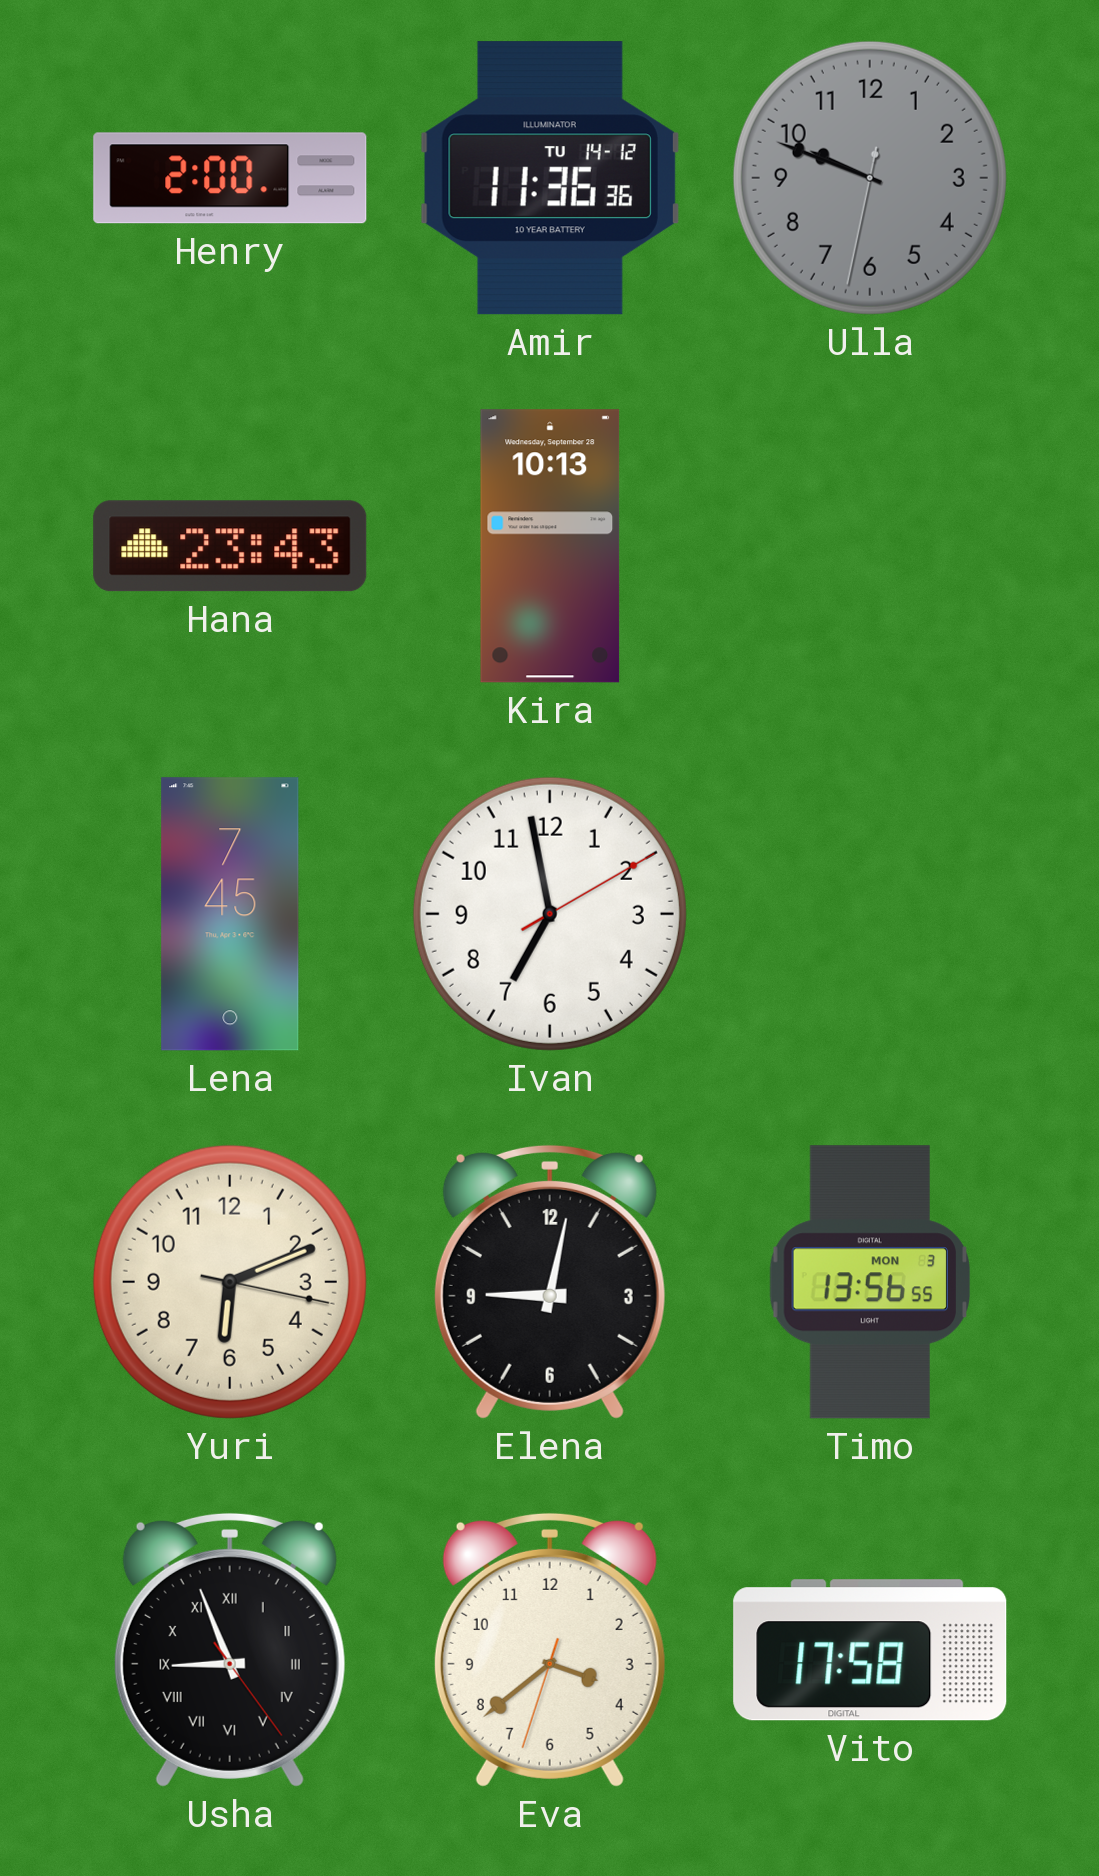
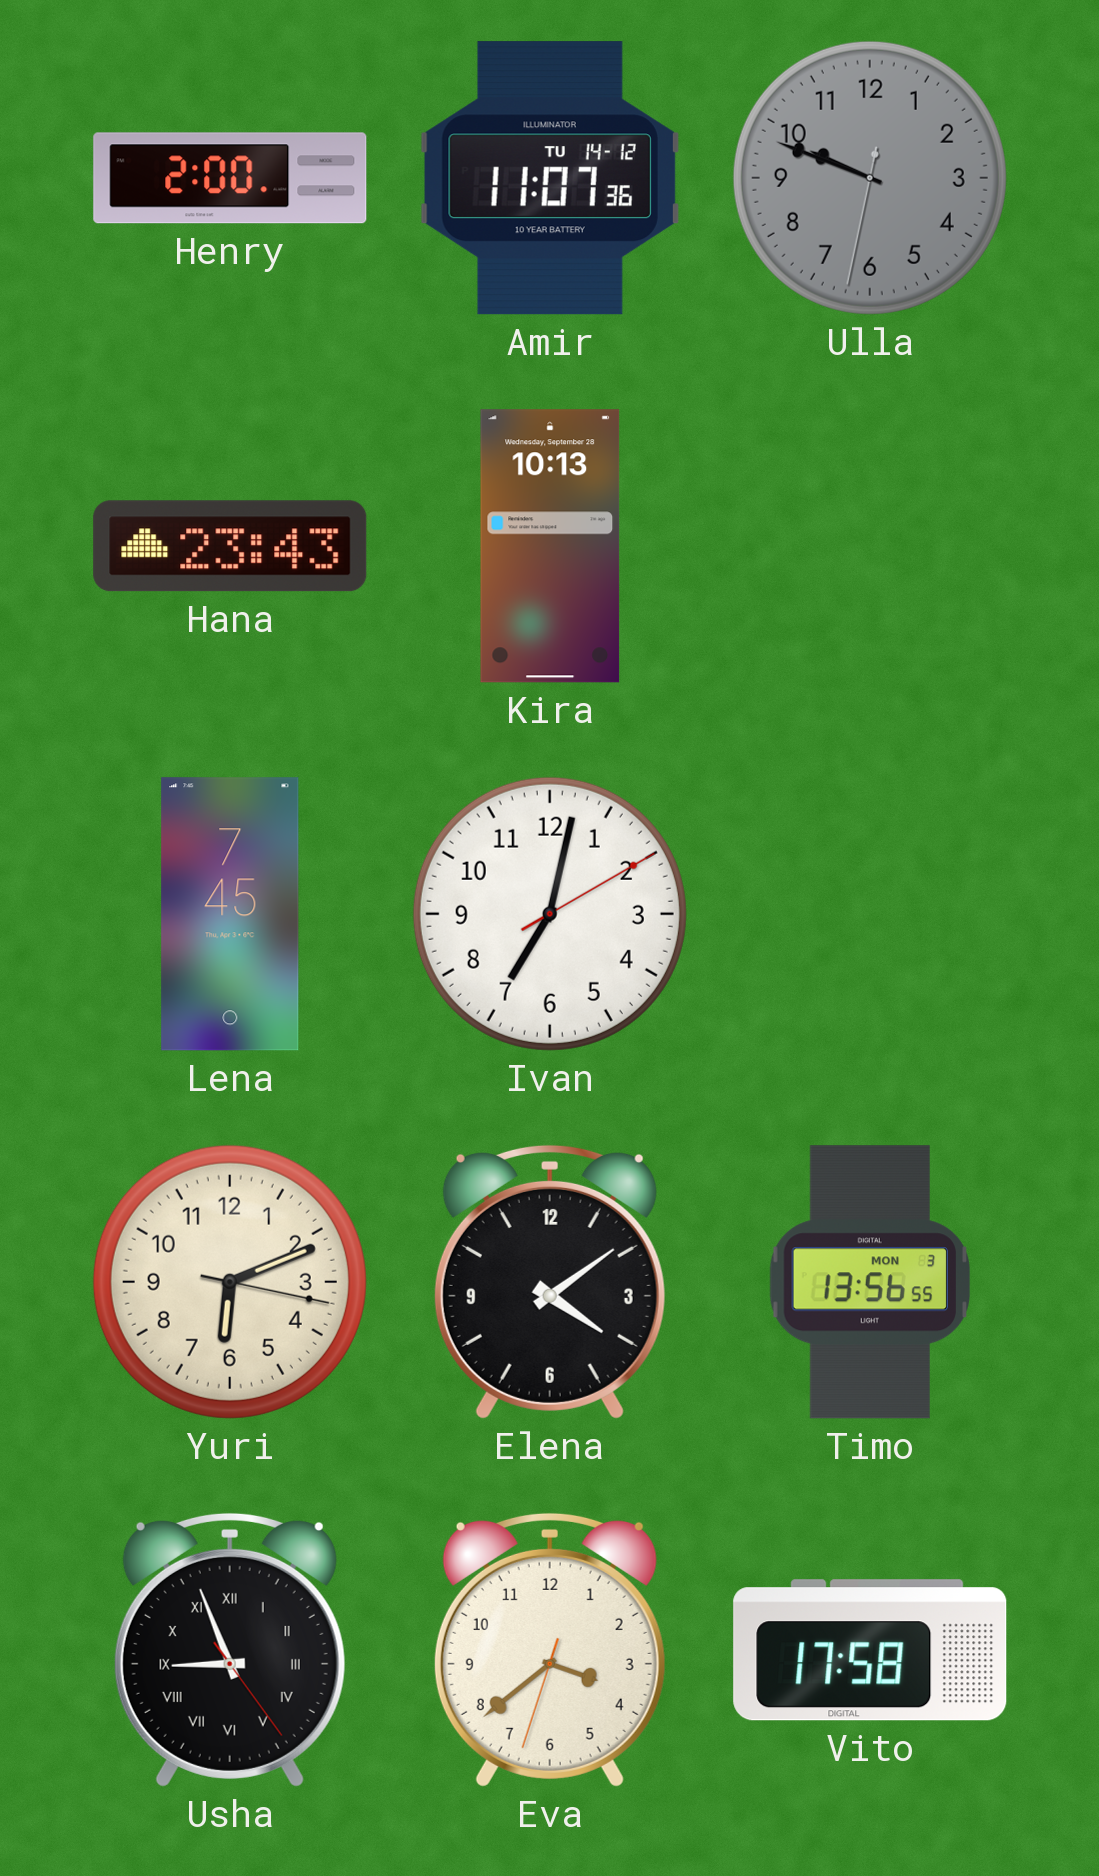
Amir: 11:36 -> 11:07 (550, 178)
Ivan: 6:58 -> 7:02 (550, 914)
Elena: 9:02 -> 4:09 (550, 1282)
